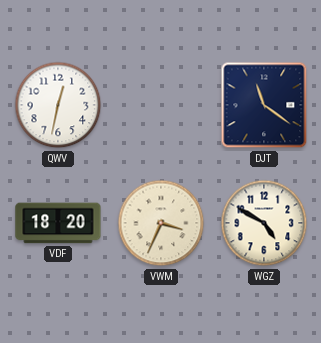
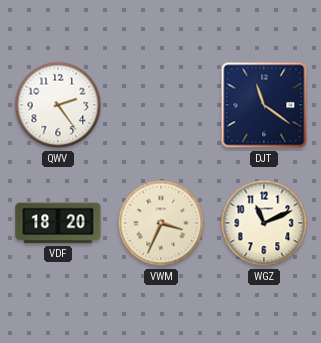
QWV: 12:32 -> 2:24 (58, 105)
WGZ: 4:50 -> 11:11 (264, 223)
